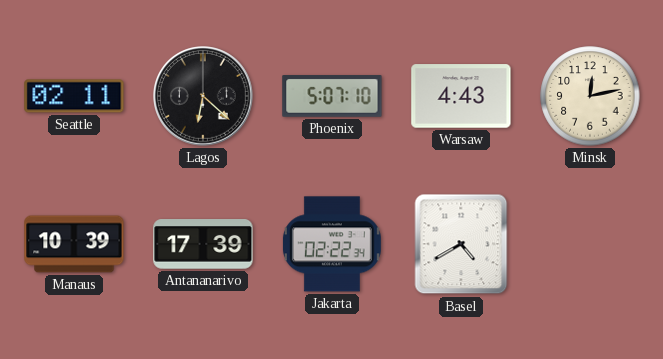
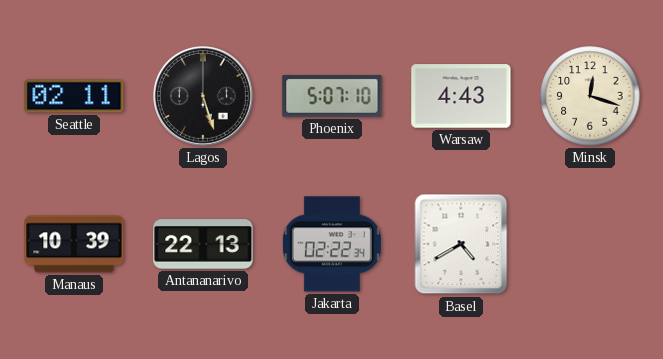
Lagos: 6:22 -> 5:27 (204, 97)
Minsk: 12:13 -> 12:18 (590, 96)
Antananarivo: 17:39 -> 22:13 (203, 244)
